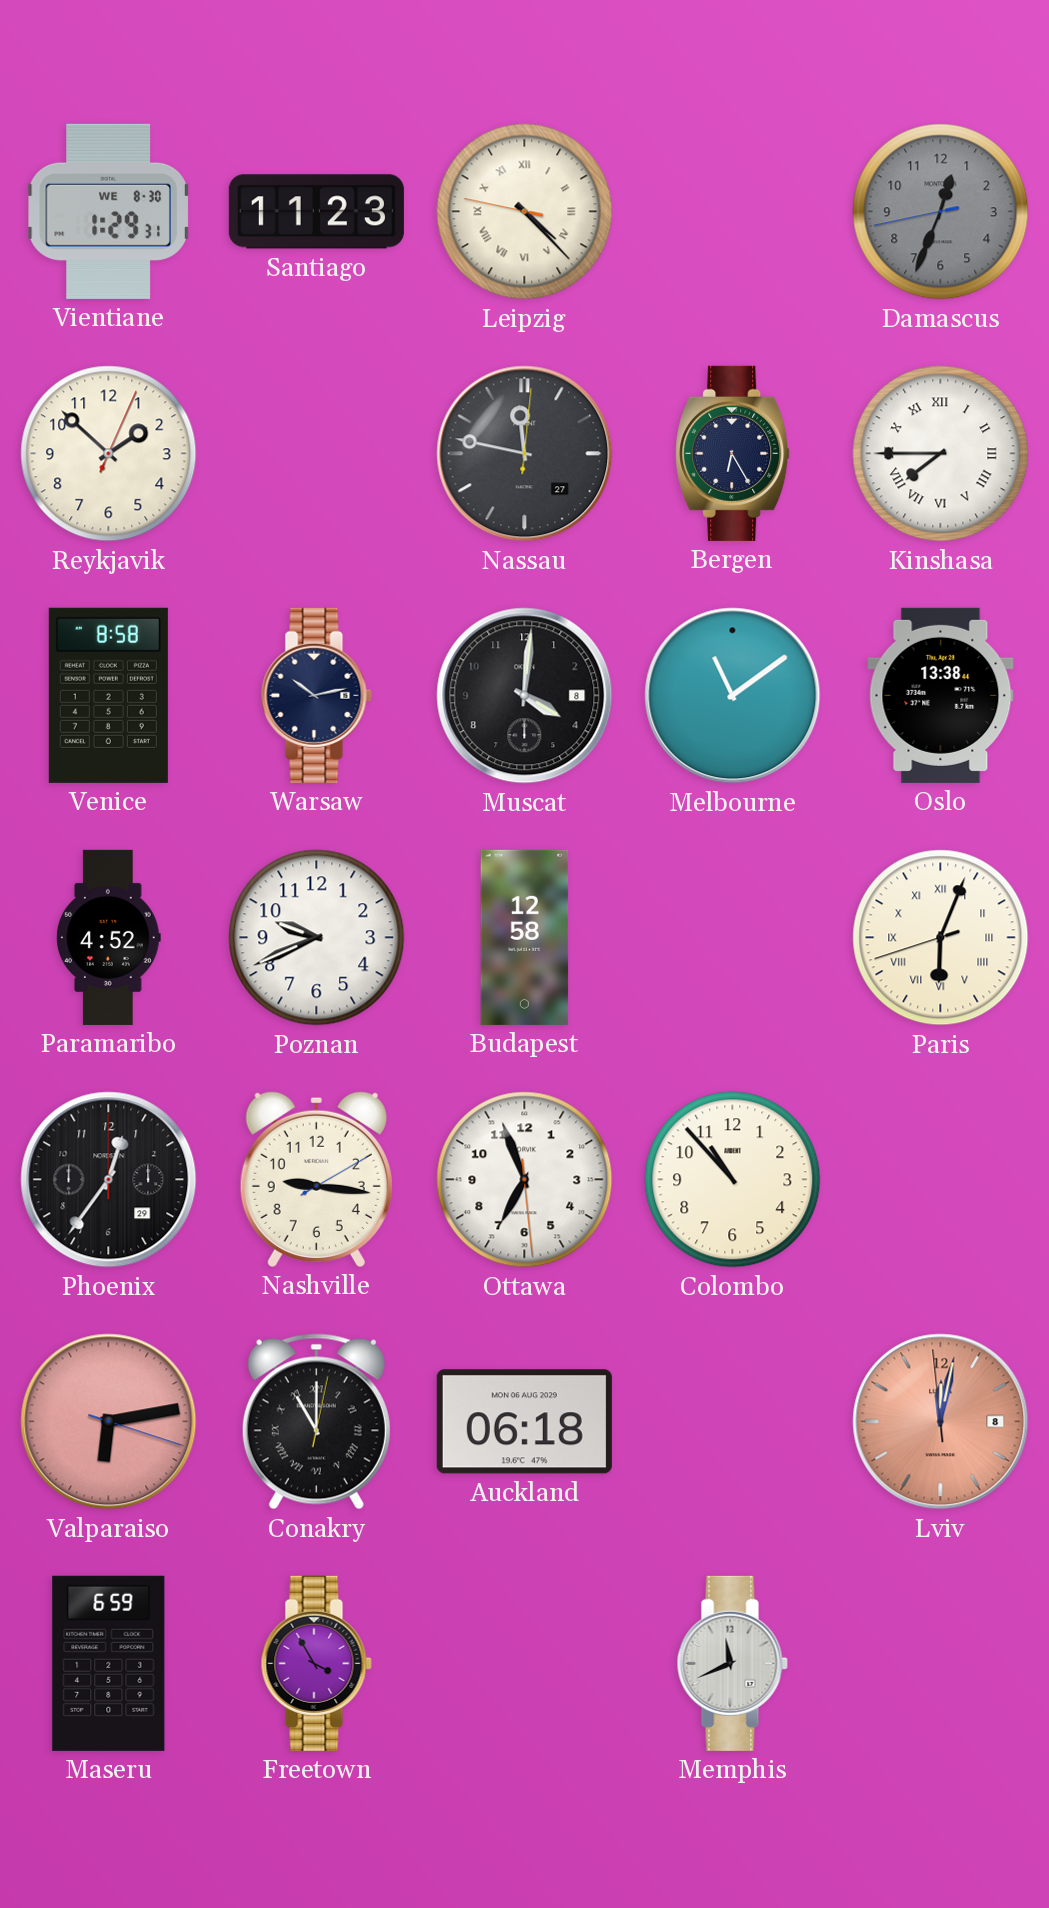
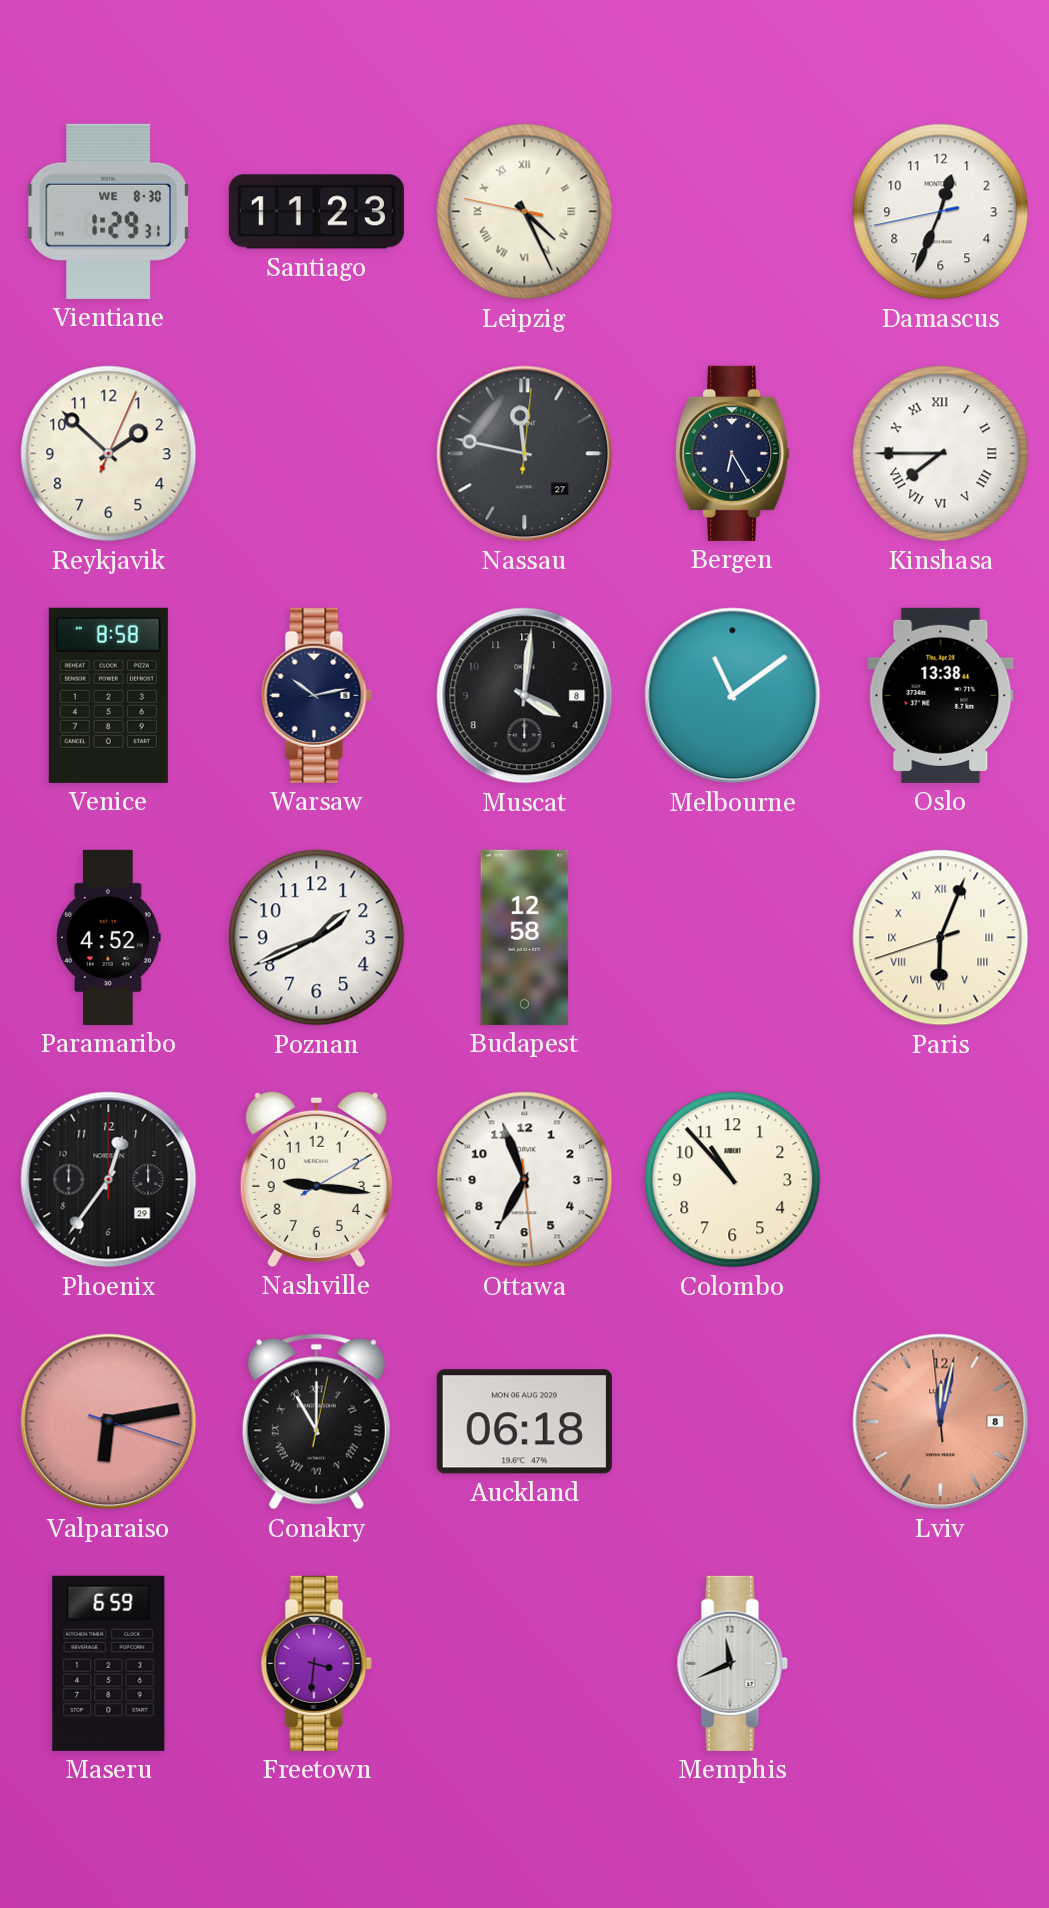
Leipzig: 4:22 -> 4:25 (525, 212)
Damascus dial: grey -> white (941, 212)
Poznan: 9:41 -> 1:41 (317, 938)
Freetown: 3:55 -> 3:31 (316, 1663)
